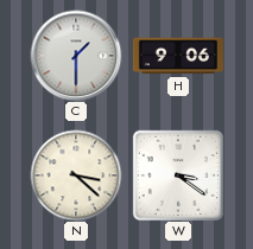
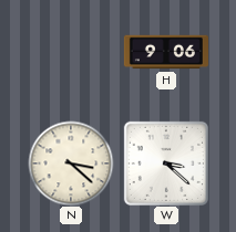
C: 1:30 -> none (76, 56)
W: 3:21 -> 3:22 (166, 164)
